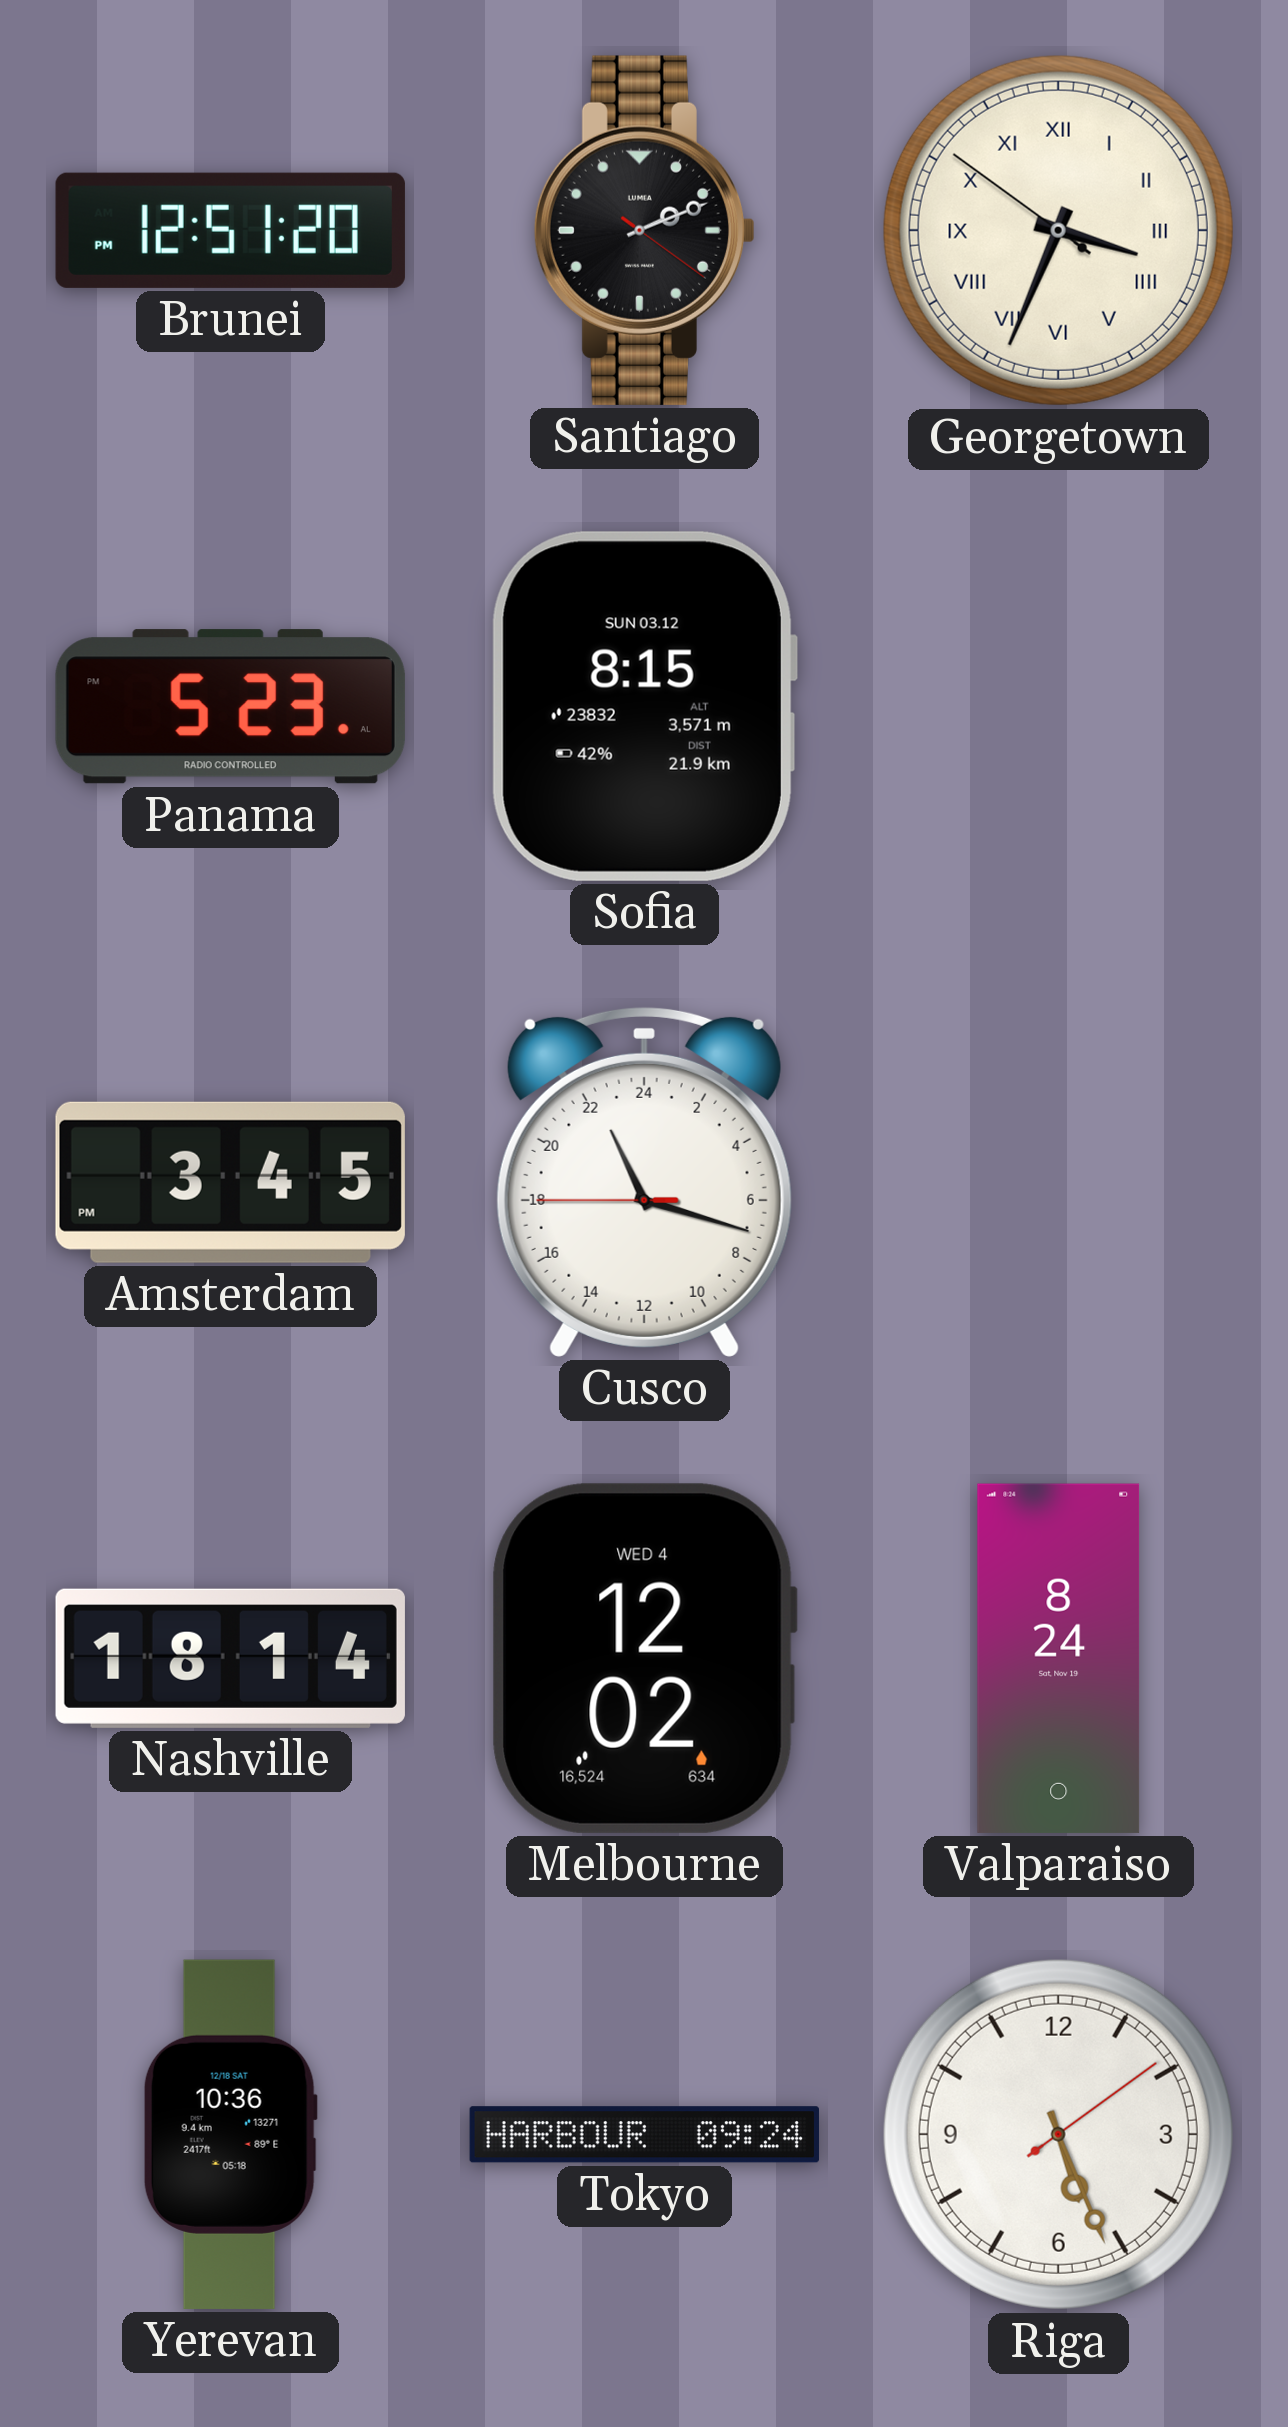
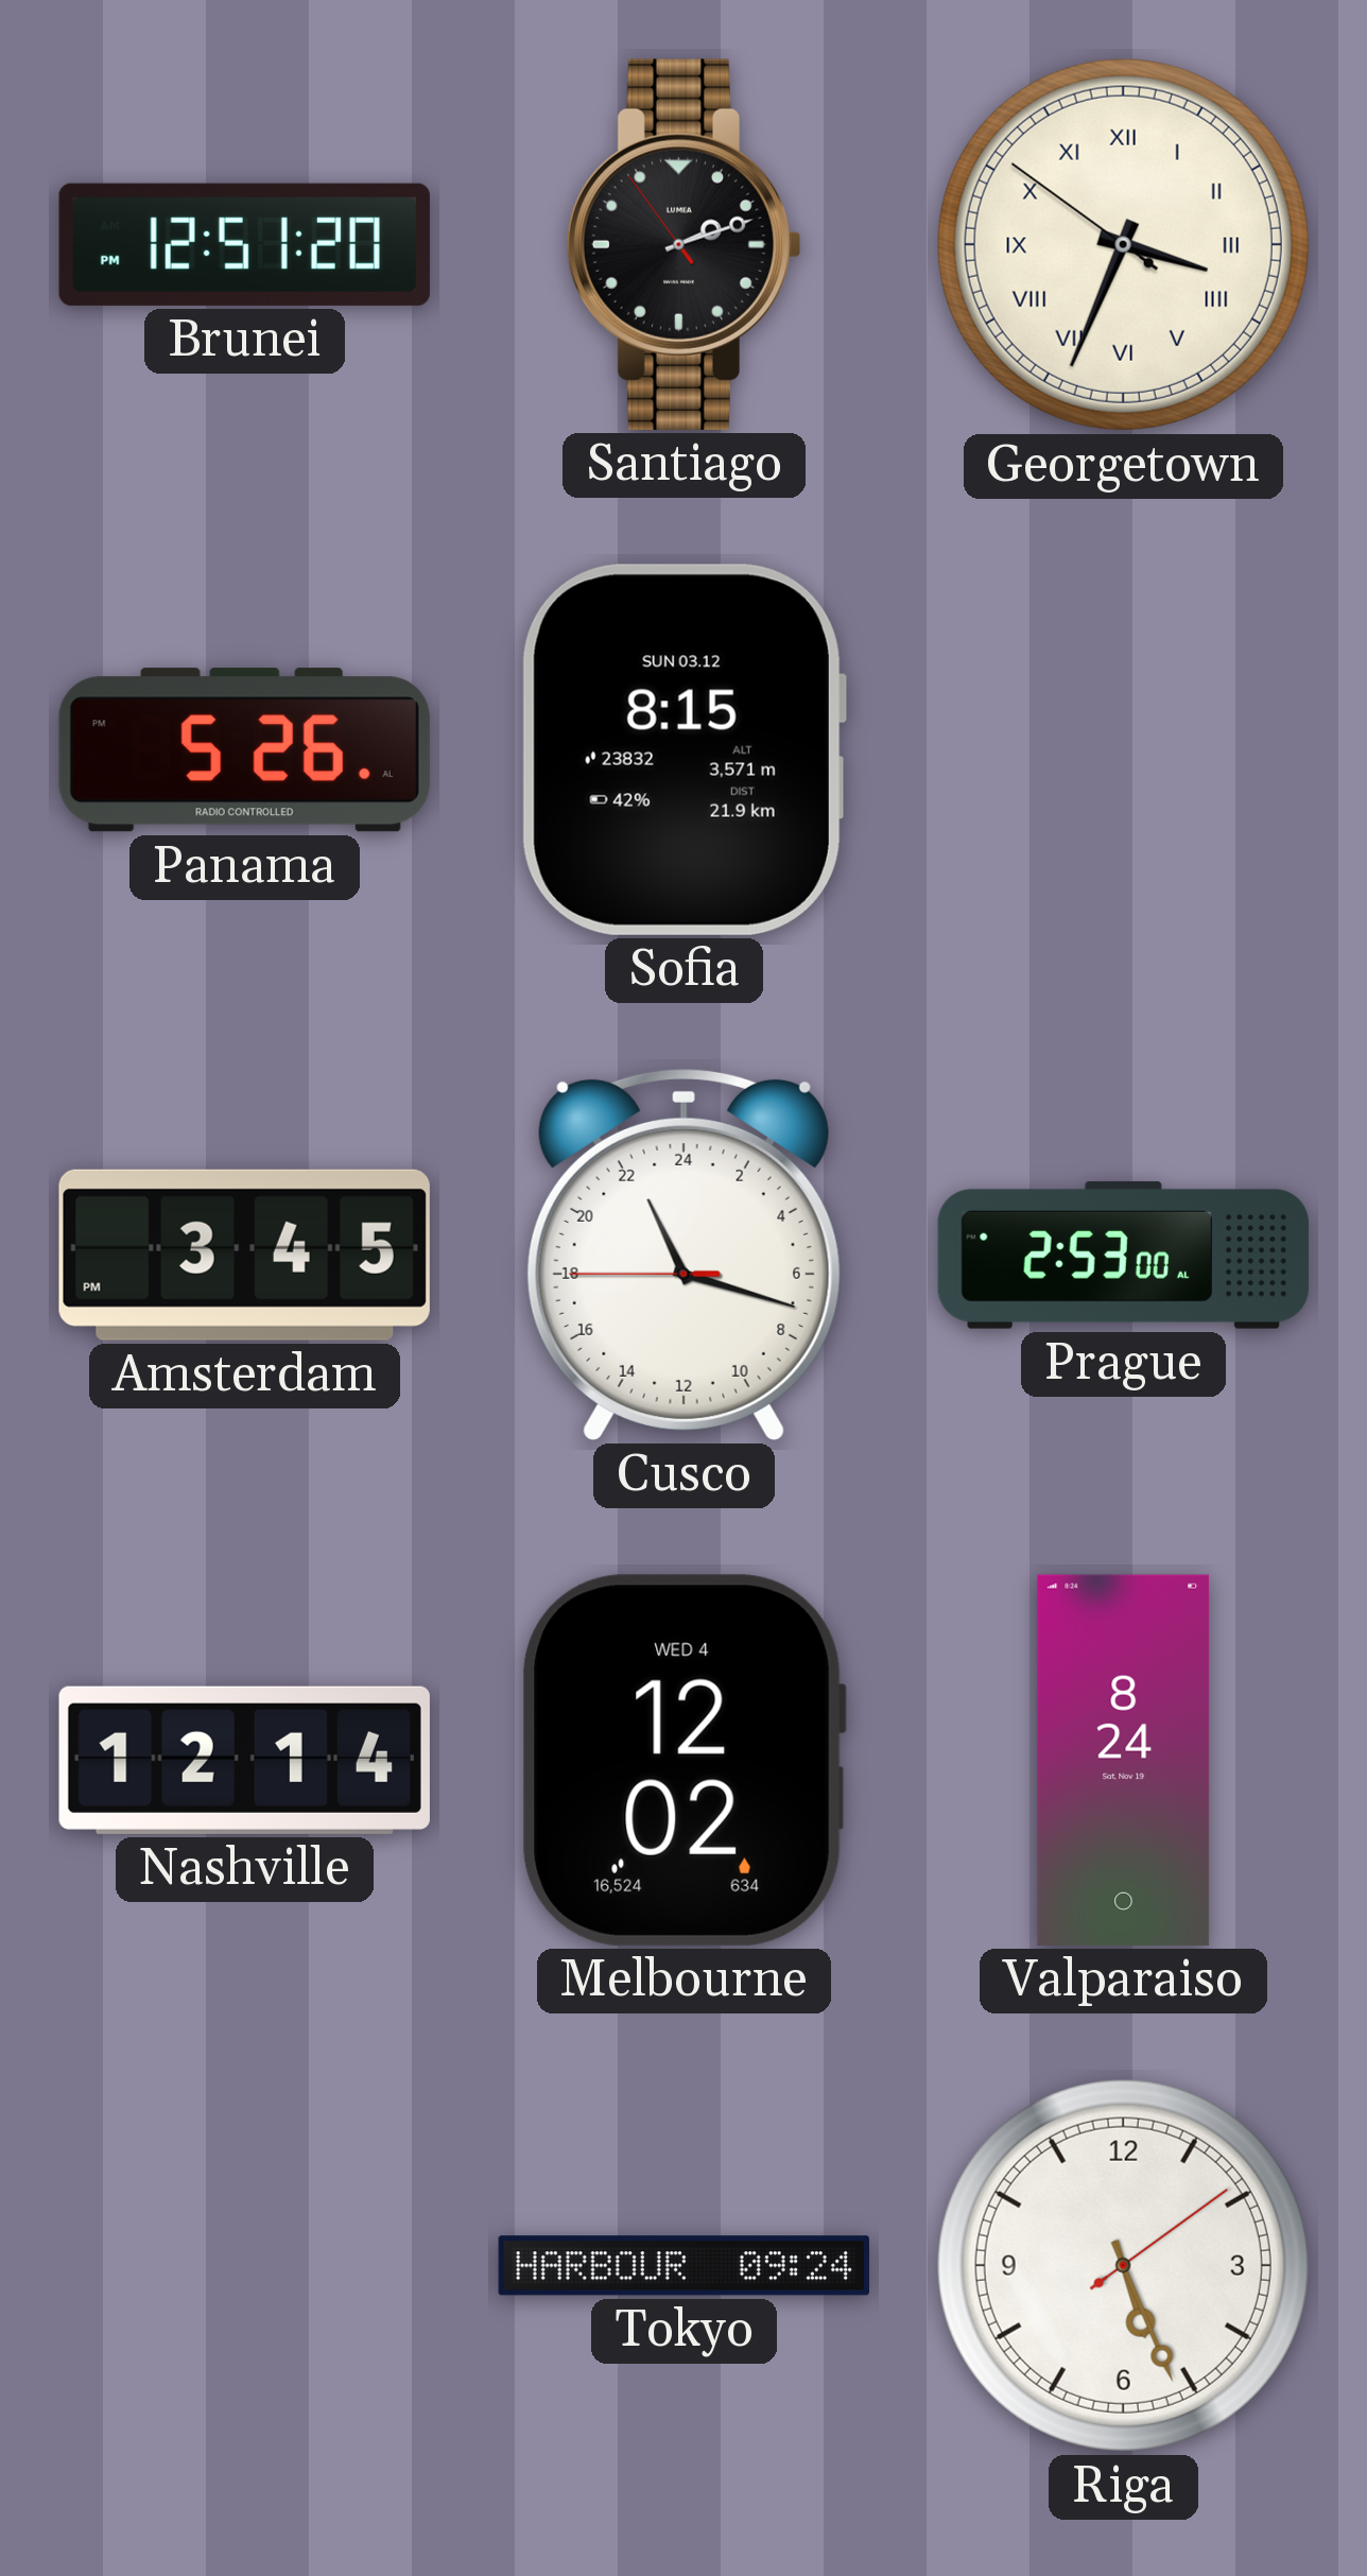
Santiago: 2:11:21 -> 2:11:54 (683, 244)
Panama: 5:23 -> 5:26 (244, 750)
Prague: none -> 2:53 (1123, 1255)
Nashville: 18:14 -> 12:14 (244, 1760)
Yerevan: 10:36 -> none (230, 2134)
